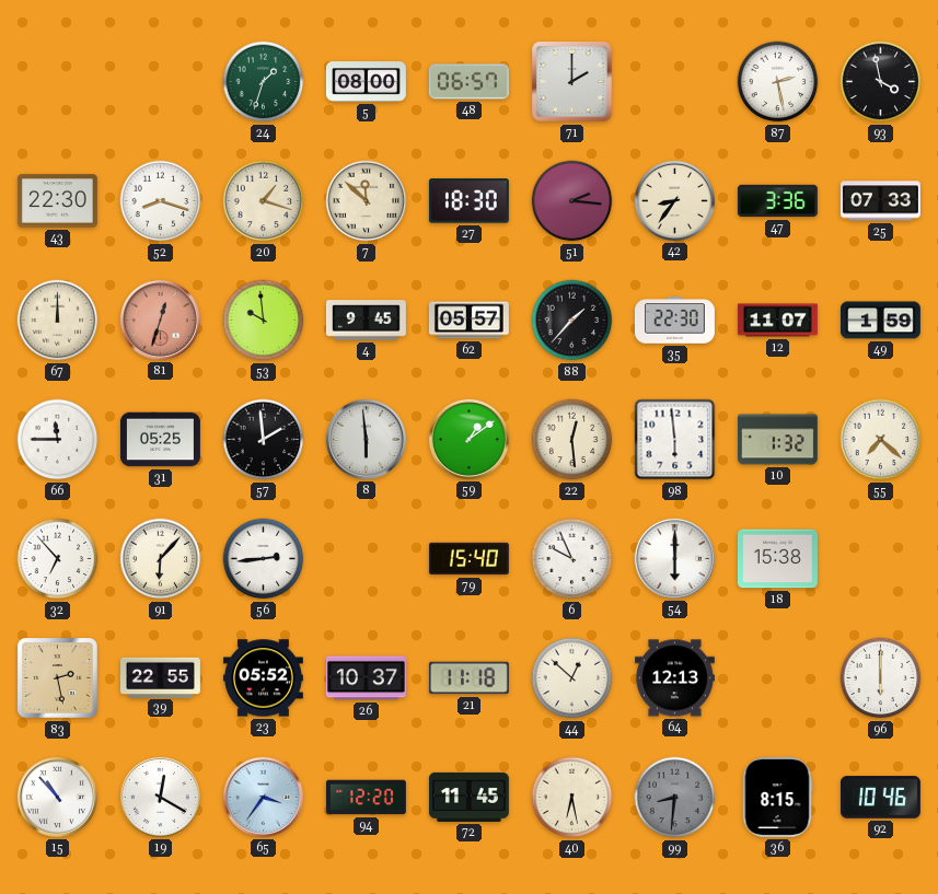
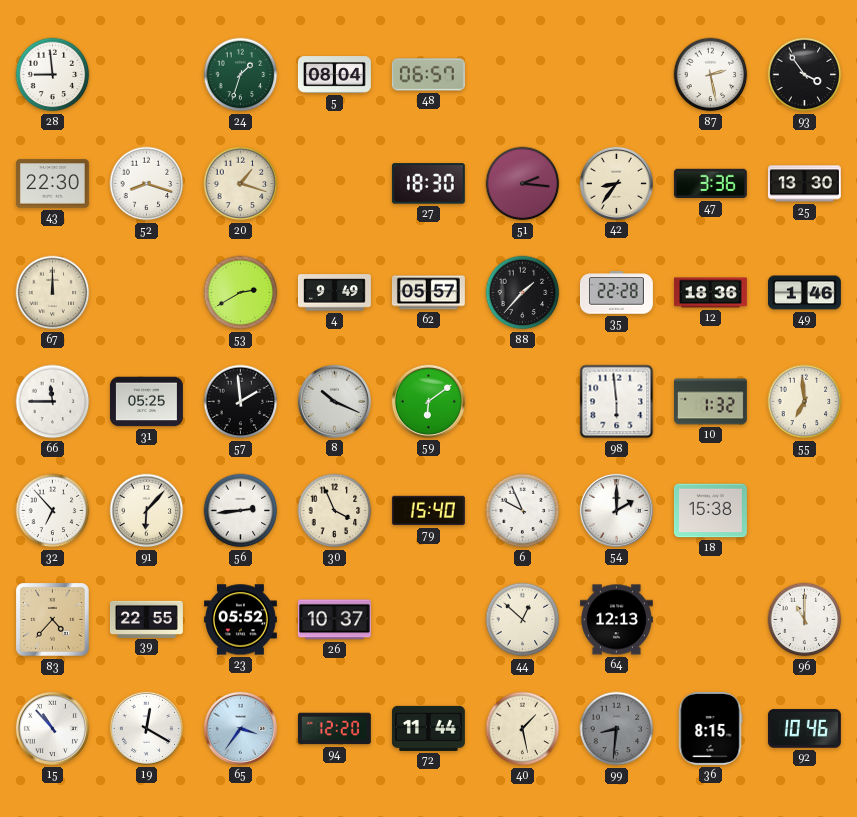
28: none -> 8:59 (53, 75)
5: 08:00 -> 08:04 (334, 75)
71: 2:00 -> none (572, 82)
93: 3:58 -> 3:54 (805, 75)
7: 11:52 -> none (367, 201)
25: 07:33 -> 13:30 (804, 184)
81: 12:33 -> none (160, 320)
53: 9:59 -> 2:40 (241, 293)
4: 9:45 -> 9:49 (334, 293)
35: 22:30 -> 22:28 (616, 293)
12: 11:07 -> 18:36 (710, 293)
49: 1:59 -> 1:46 (805, 293)
8: 5:59 -> 10:19 (334, 401)
59: 1:09 -> 6:09 (428, 401)
22: 12:29 -> none (572, 440)
55: 7:22 -> 6:59 (805, 402)
30: none -> 3:56 (335, 511)
54: 6:00 -> 2:00 (616, 510)
83: 2:28 -> 4:37 (53, 620)
21: 11:18 -> none (468, 678)
96: 6:00 -> 11:00 (805, 620)
72: 11:45 -> 11:44 (428, 728)
40: 6:28 -> 1:28 (523, 729)
